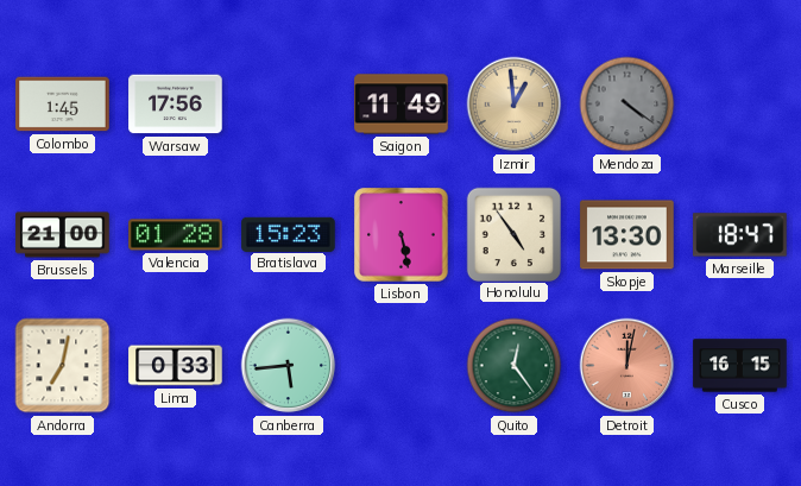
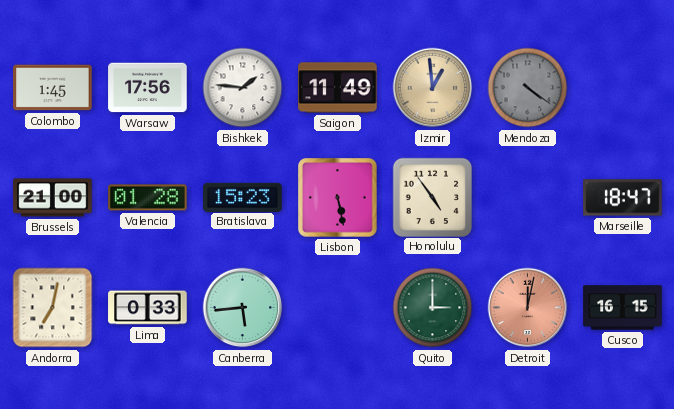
Bishkek: none -> 1:46 (243, 88)
Skopje: 13:30 -> none (627, 235)
Quito: 12:24 -> 3:00 (433, 308)
